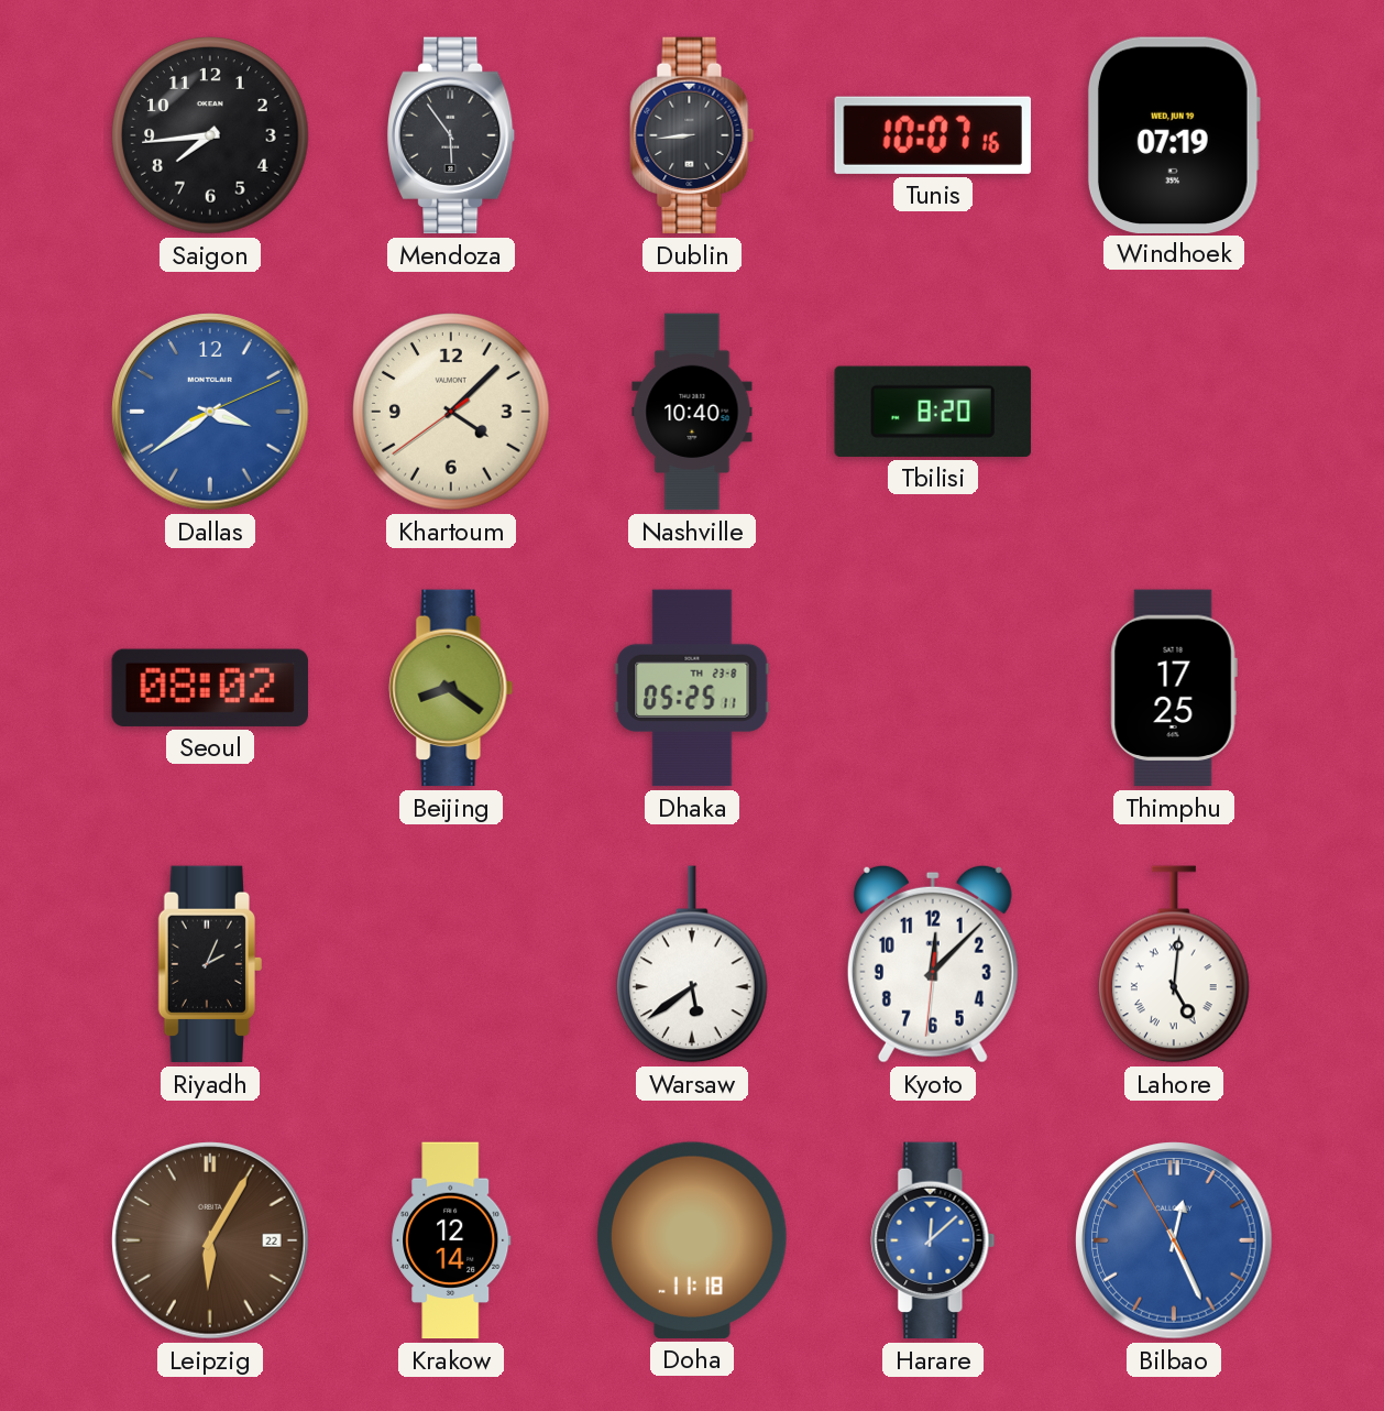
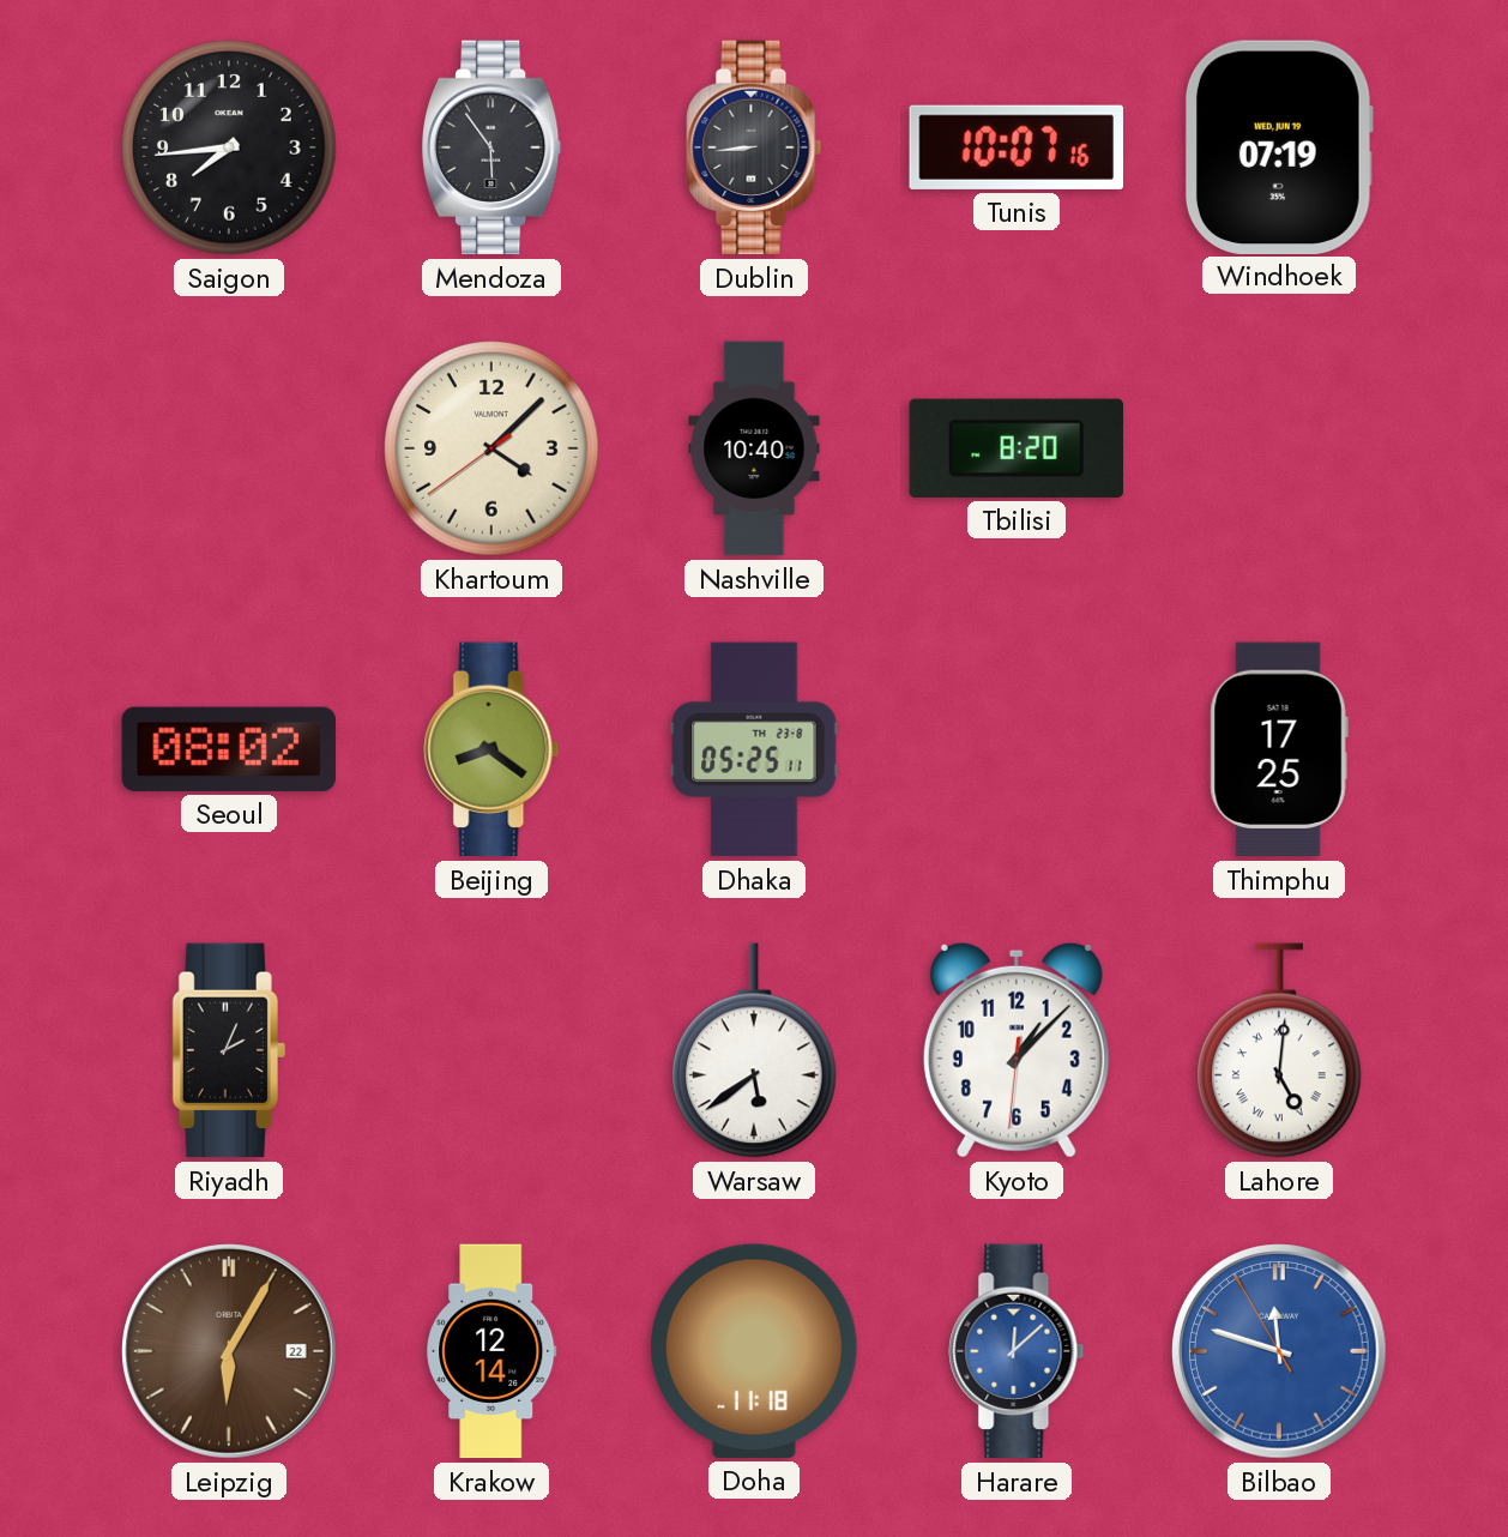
Dallas: 3:39 -> none (210, 412)
Kyoto: 12:07 -> 1:07 (1017, 1050)
Bilbao: 12:25 -> 11:47 (1279, 1351)
